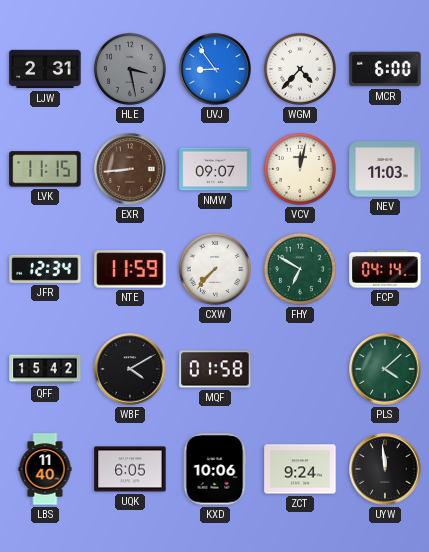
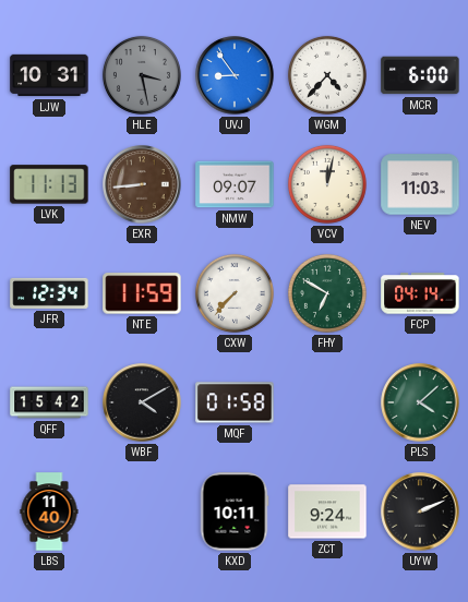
LJW: 2:31 -> 10:31 (49, 75)
LVK: 11:15 -> 11:13 (49, 184)
UQK: 6:05 -> none (130, 469)
KXD: 10:06 -> 10:11 (235, 511)
UYW: 11:59 -> 2:11 (420, 511)
